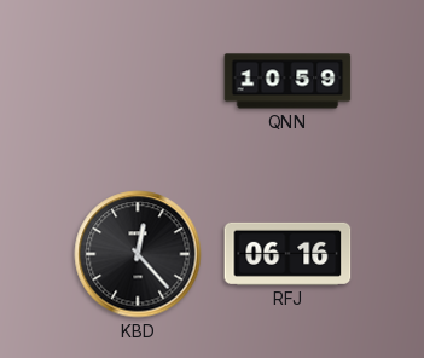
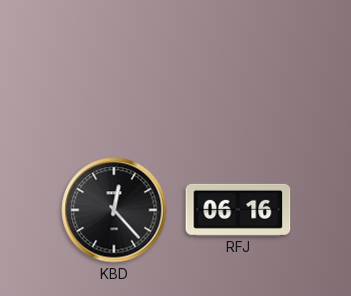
QNN: 10:59 -> none (287, 81)
